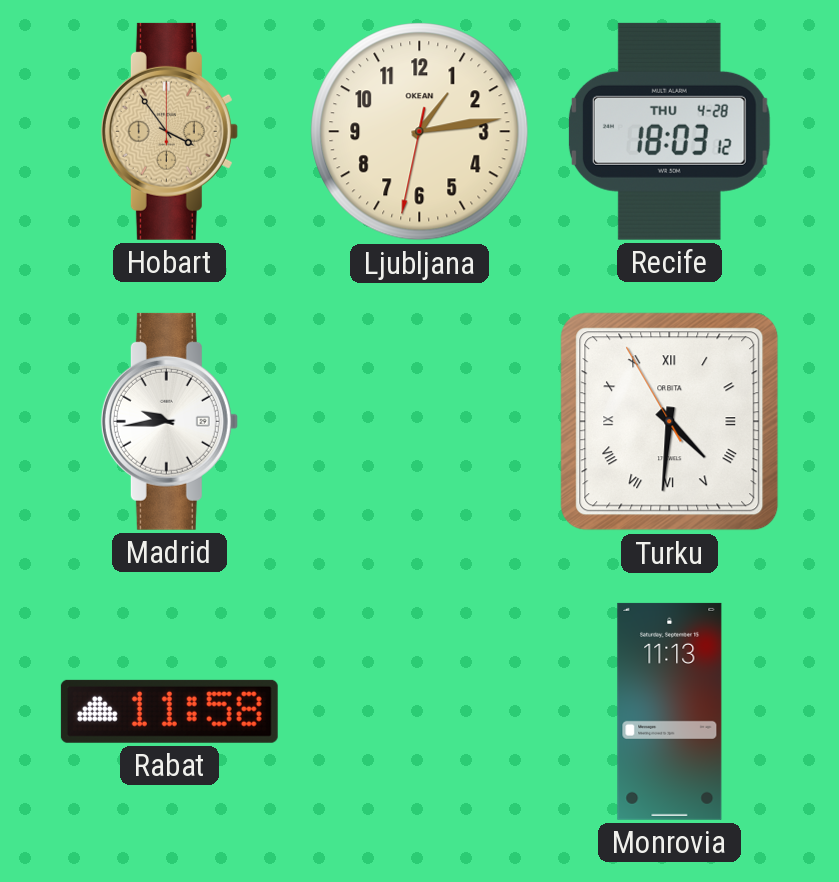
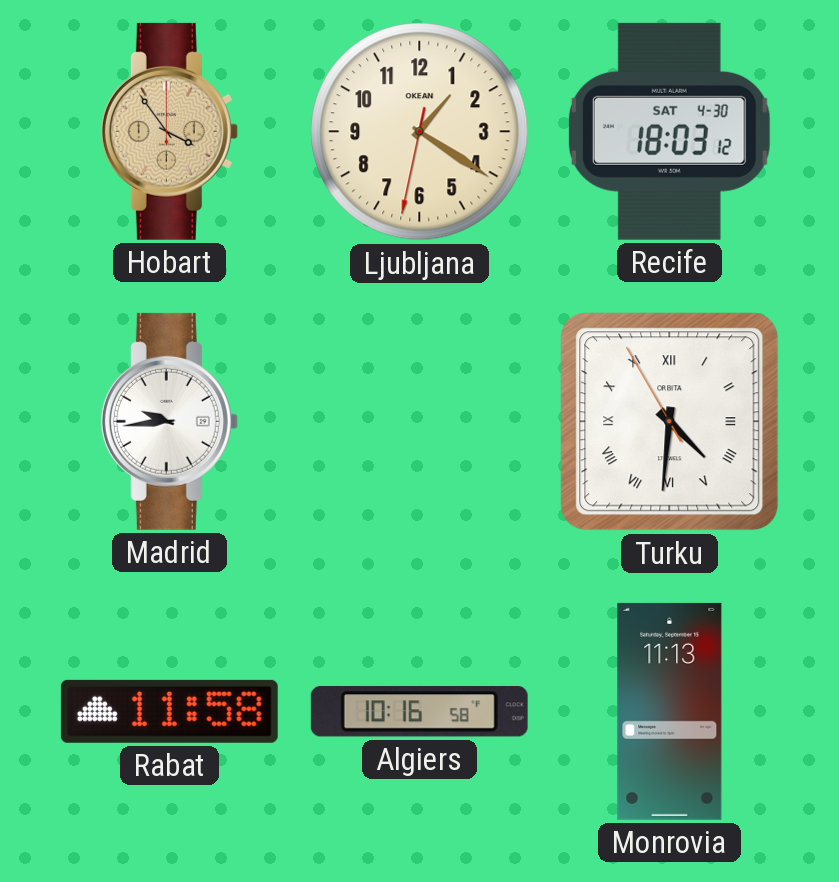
Ljubljana: 1:13 -> 1:20 (420, 132)
Recife date: THU 4-28 -> SAT 4-30 (669, 131)
Algiers: none -> 10:16 (419, 712)
